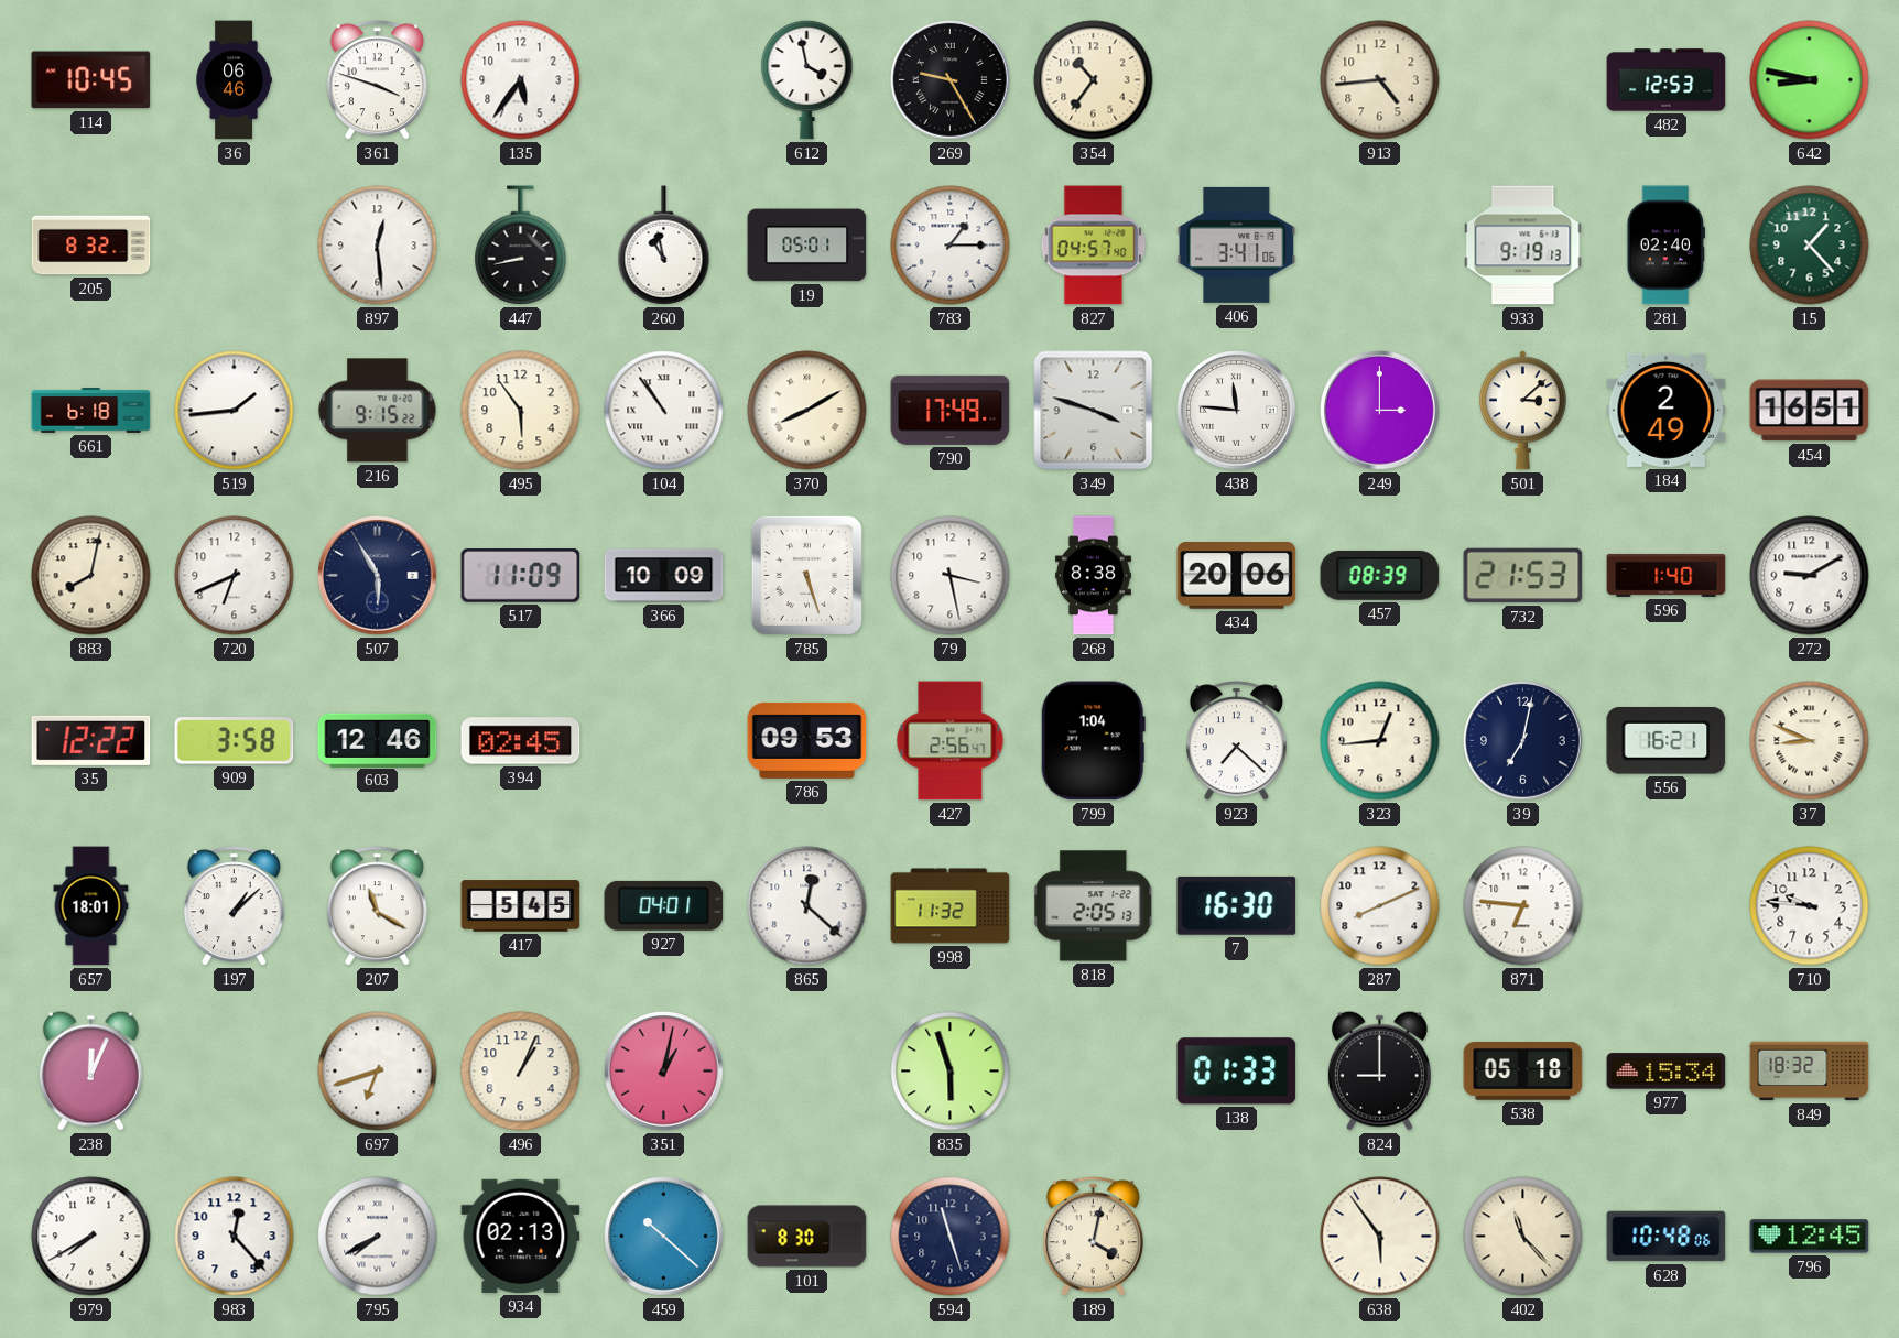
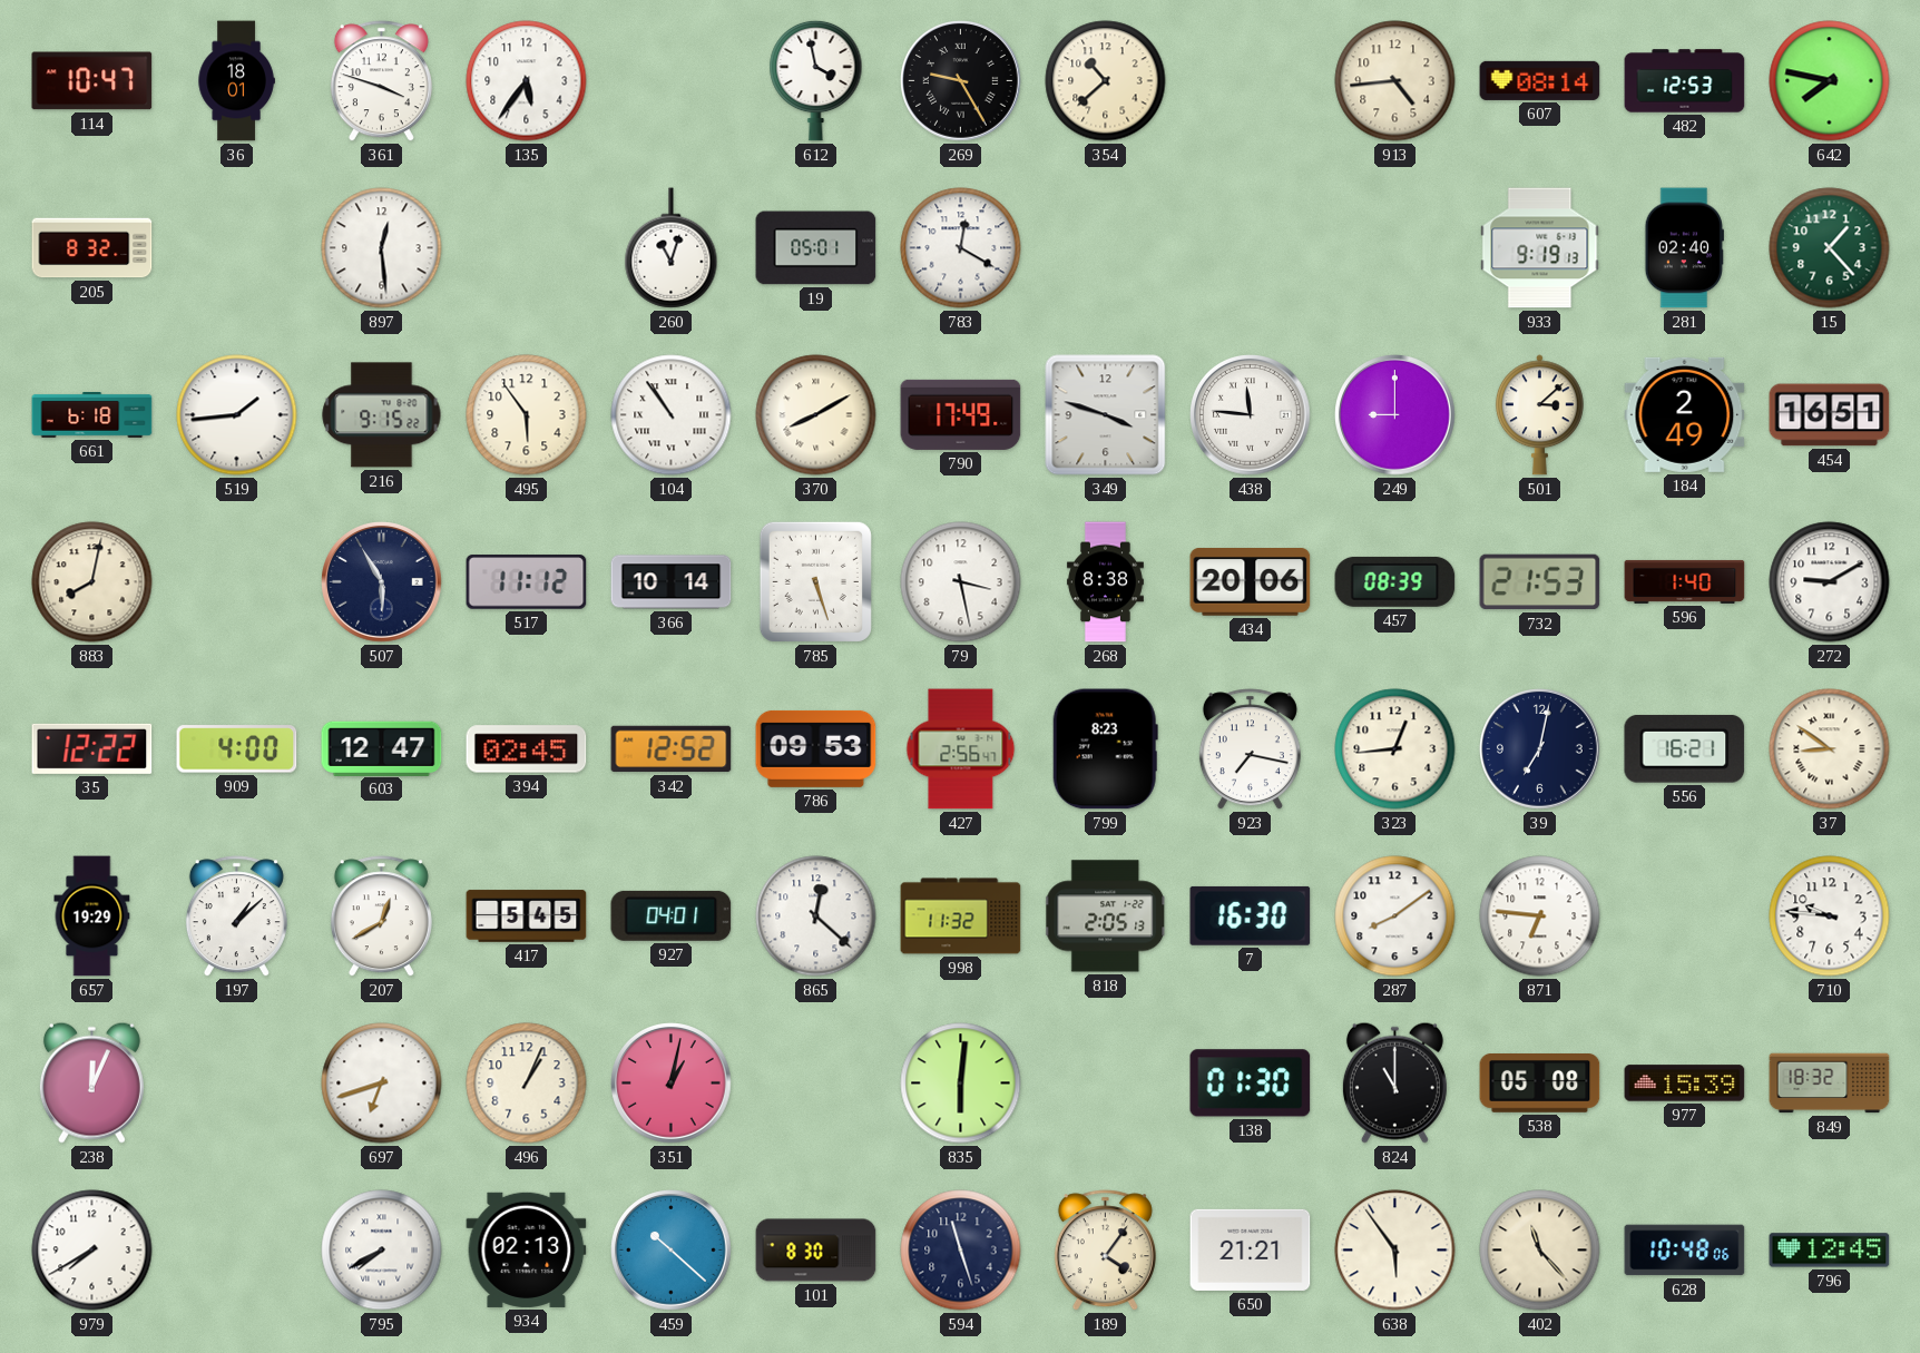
114: 10:45 -> 10:47 (92, 81)
36: 06:46 -> 18:01 (236, 81)
354: 10:36 -> 10:38 (1106, 81)
607: none -> 08:14 (1540, 80)
642: 8:47 -> 7:47 (1830, 81)
447: 8:43 -> none (521, 246)
260: 10:58 -> 11:03 (672, 248)
783: 1:15 -> 12:20 (961, 248)
827: 04:57 -> none (1094, 246)
406: 3:41 -> none (1237, 244)
249: 3:00 -> 9:00 (1395, 415)
720: 6:41 -> none (235, 576)
517: 11:09 -> 11:12 (527, 582)
366: 10:09 -> 10:14 (672, 582)
909: 3:58 -> 4:00 (237, 749)
603: 12:46 -> 12:47 (382, 748)
342: none -> 12:52 (672, 749)
799: 1:04 -> 8:23 (1105, 749)
923: 7:22 -> 7:17 (1250, 749)
37: 8:49 -> 8:51 (1830, 749)
657: 18:01 -> 19:29 (92, 916)
207: 11:20 -> 12:40 (381, 916)
287: 8:11 -> 8:09 (1395, 916)
835: 5:57 -> 6:01 (961, 1084)
138: 01:33 -> 01:30 (1251, 1084)
824: 9:00 -> 11:00 (1394, 1082)
538: 05:18 -> 05:08 (1540, 1084)
977: 15:34 -> 15:39 (1685, 1084)
983: 12:23 -> none (235, 1237)
189: 4:02 -> 4:06 (1105, 1251)
650: none -> 21:21 (1251, 1249)
